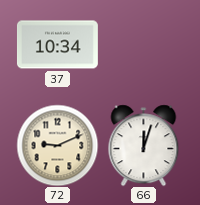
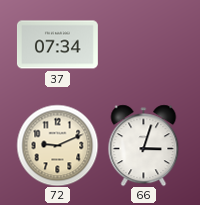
37: 10:34 -> 07:34 (57, 45)
66: 12:03 -> 3:03 (144, 145)
